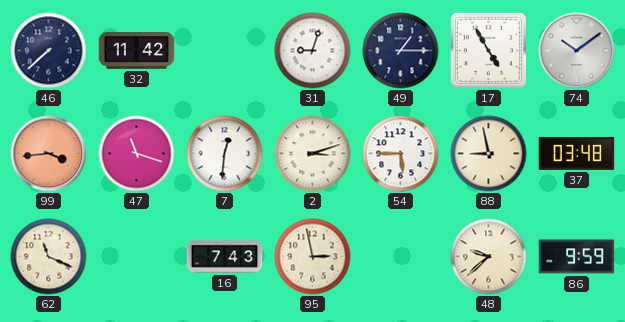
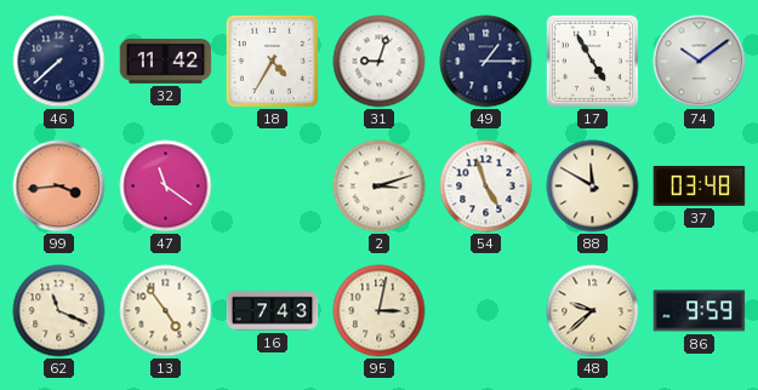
18: none -> 4:35 (272, 61)
47: 11:18 -> 11:21 (166, 187)
7: 12:31 -> none (225, 154)
54: 5:45 -> 4:57 (486, 187)
88: 8:58 -> 11:50 (593, 187)
13: none -> 4:54 (166, 311)
95: 2:58 -> 3:02 (380, 311)
